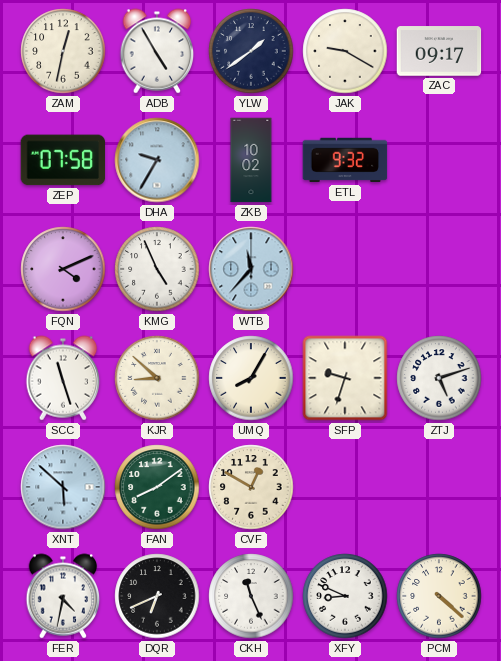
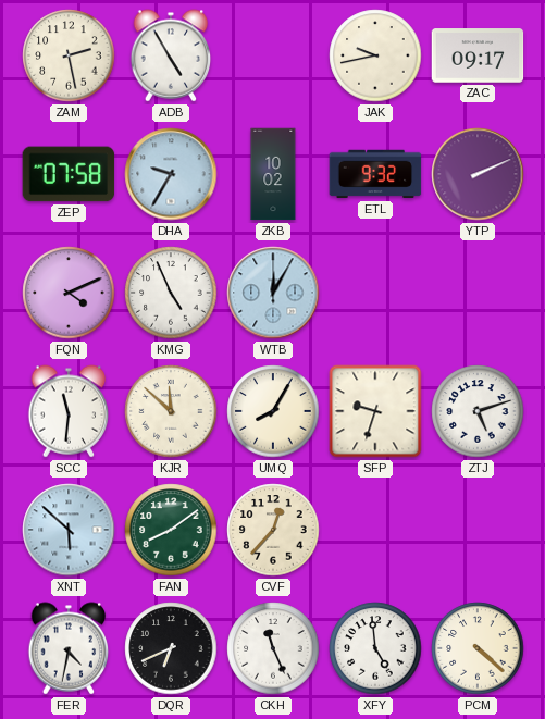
ZAM: 12:32 -> 2:28 (69, 55)
YLW: 1:39 -> none (251, 51)
JAK: 9:20 -> 9:43 (375, 55)
YTP: none -> 2:11 (478, 174)
WTB: 11:37 -> 12:05 (273, 293)
SCC: 11:27 -> 11:31 (69, 411)
KJR: 8:52 -> 11:52 (171, 411)
CVF: 12:50 -> 12:37 (273, 530)
XFY: 8:49 -> 4:59 (375, 648)
